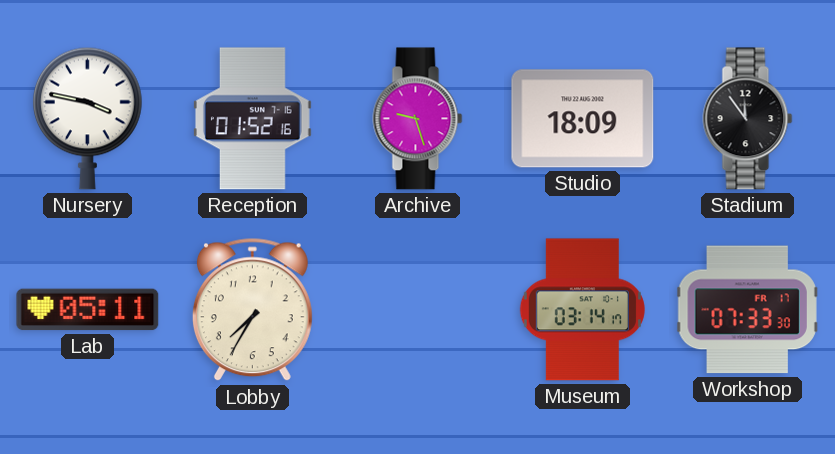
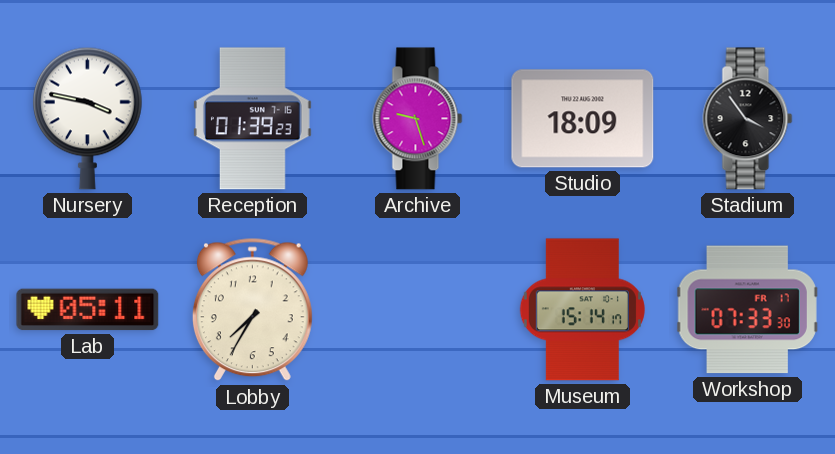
Reception: 01:52 -> 01:39 (252, 119)
Stadium: 11:54 -> 3:54 (748, 119)
Museum: 03:14 -> 15:14 (582, 310)
